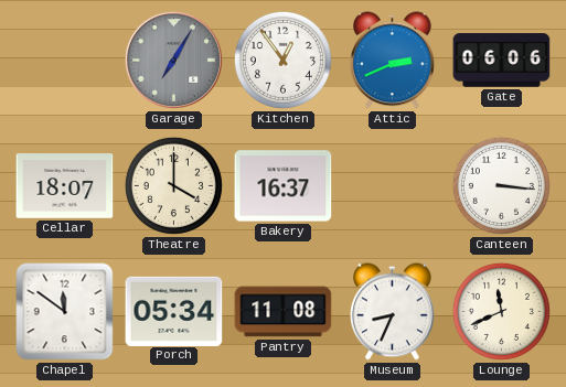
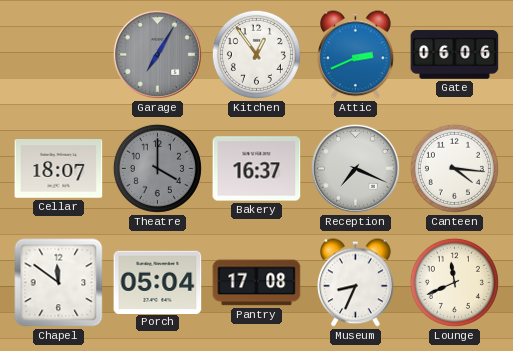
Theatre dial: cream -> grey (157, 168)
Reception: none -> 7:19 (355, 168)
Canteen: 3:16 -> 4:16 (454, 168)
Porch: 05:34 -> 05:04 (158, 282)
Pantry: 11:08 -> 17:08 (257, 283)
